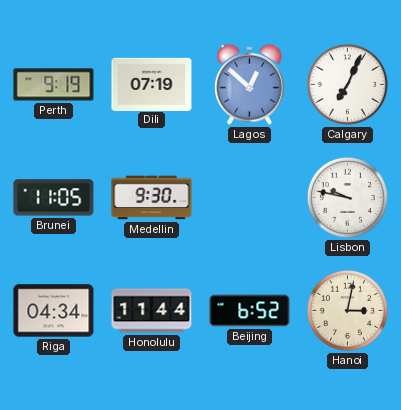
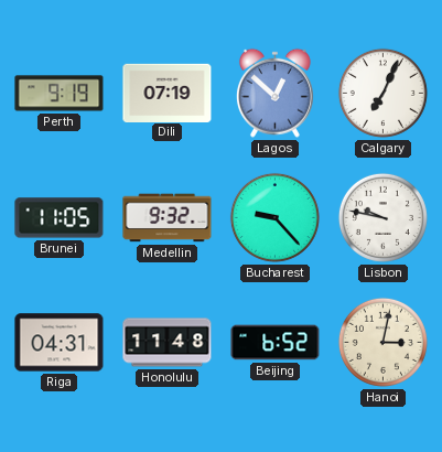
Medellin: 9:30 -> 9:32 (168, 218)
Bucharest: none -> 9:23 (274, 217)
Riga: 04:34 -> 04:31 (60, 343)
Honolulu: 11:44 -> 11:48 (168, 343)
